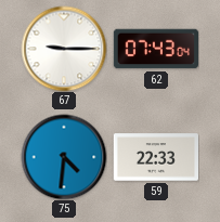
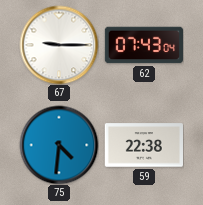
59: 22:33 -> 22:38 (143, 145)
